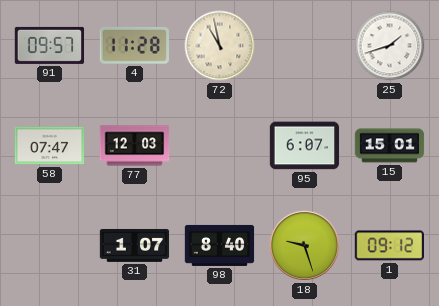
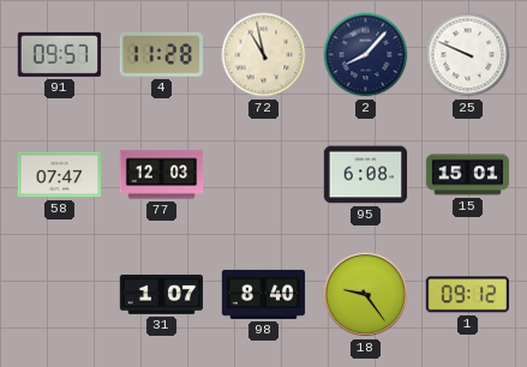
2: none -> 8:07 (366, 55)
25: 1:42 -> 9:49 (468, 55)
95: 6:07 -> 6:08 (366, 175)
18: 9:27 -> 9:24 (365, 294)
